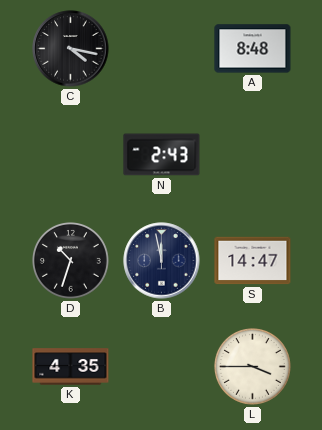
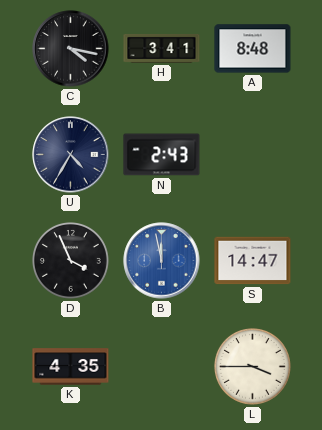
H: none -> 3:41 (162, 48)
U: none -> 4:35 (71, 155)
D: 10:33 -> 3:56 (71, 261)
B dial: navy -> blue (162, 261)
